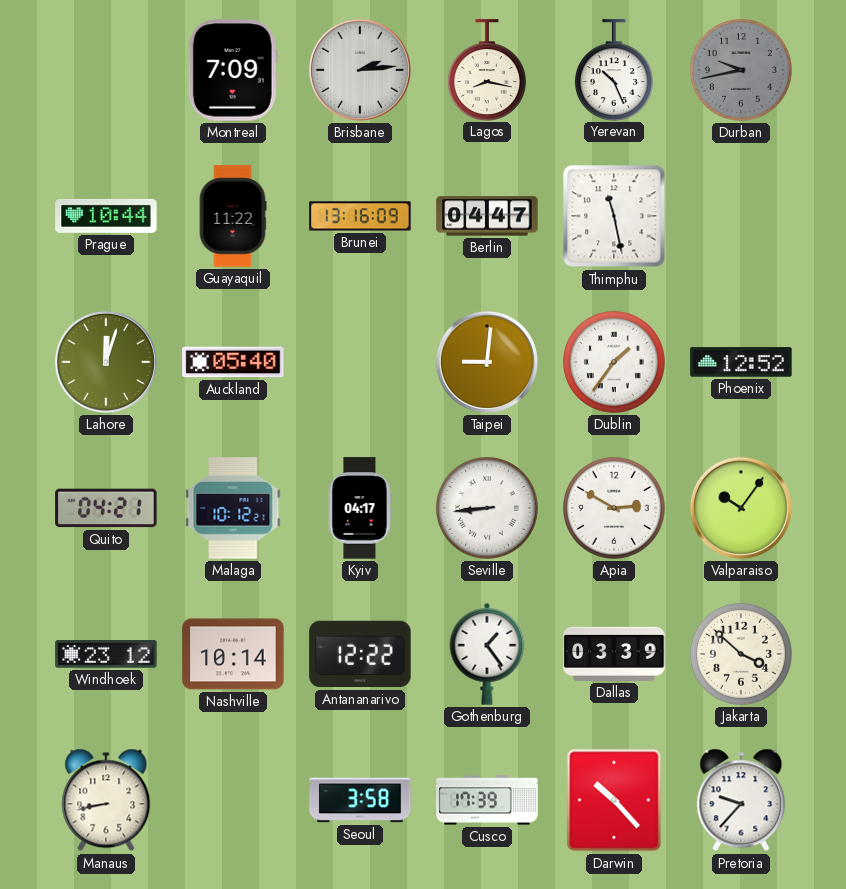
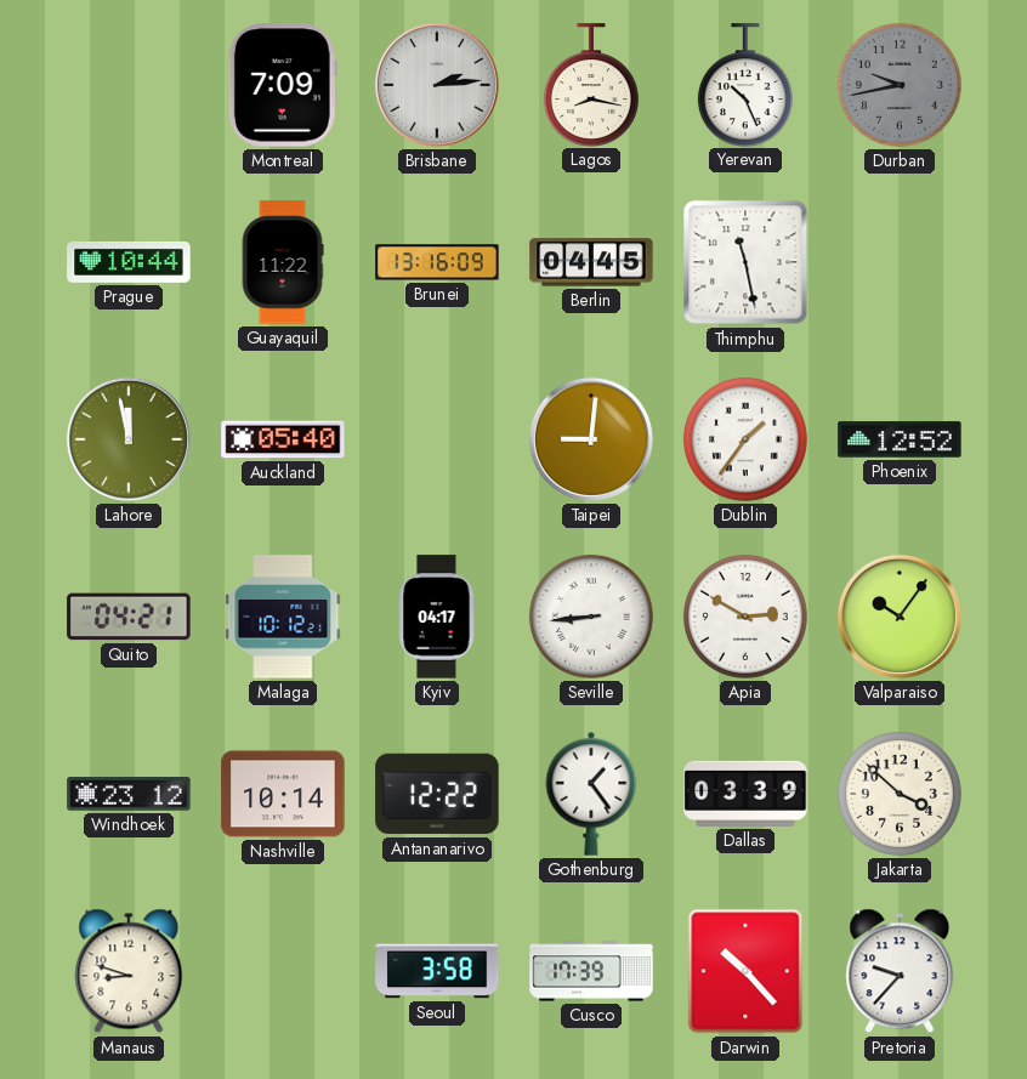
Berlin: 04:47 -> 04:45 (591, 262)
Lahore: 12:03 -> 11:58 (129, 439)
Manaus: 8:43 -> 8:48 (129, 971)
